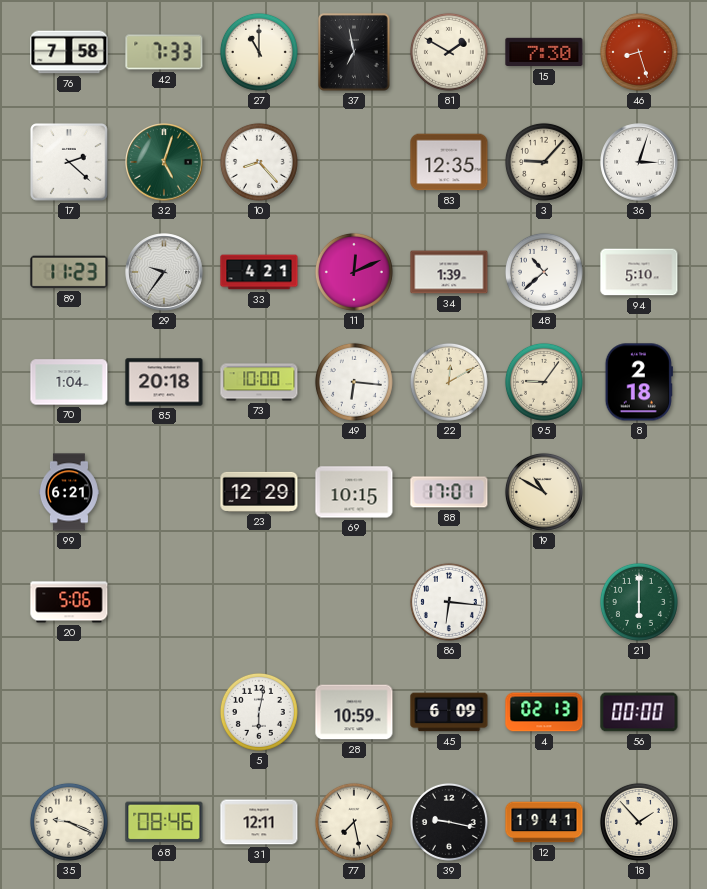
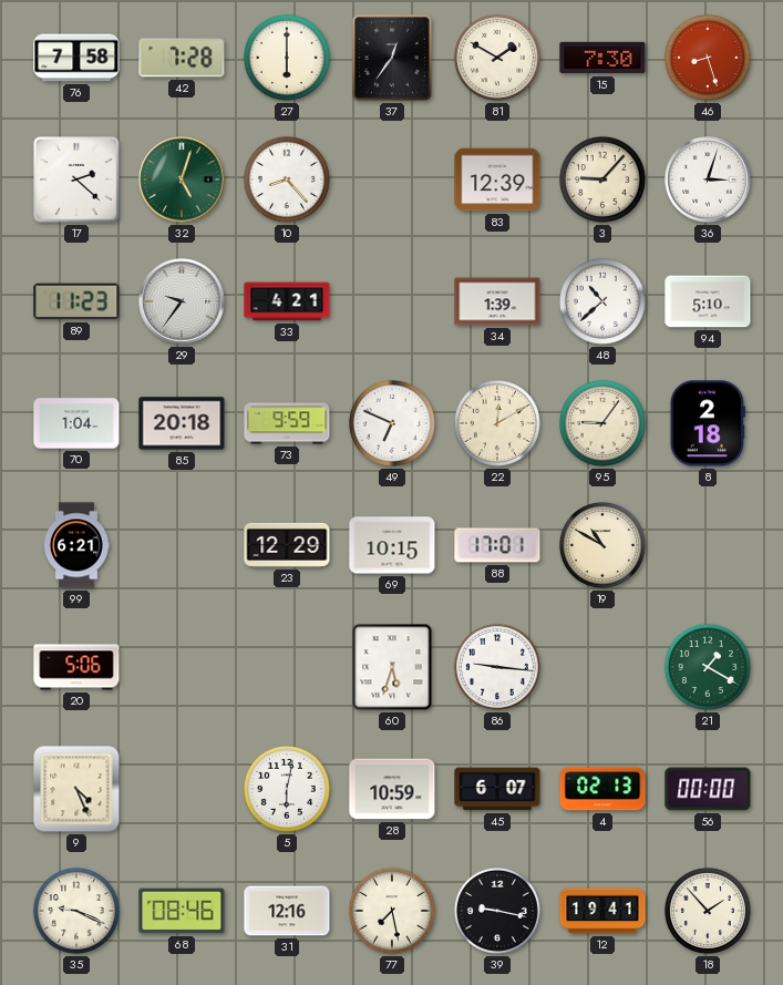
42: 7:33 -> 7:28 (182, 58)
27: 11:00 -> 6:00 (287, 58)
37: 6:58 -> 12:36 (393, 59)
83: 12:35 -> 12:39 (497, 179)
11: 12:11 -> none (354, 272)
73: 10:00 -> 9:59 (287, 423)
49: 6:16 -> 6:49 (392, 423)
60: none -> 5:33 (392, 667)
86: 6:16 -> 9:16 (497, 667)
21: 6:00 -> 1:20 (708, 667)
9: none -> 4:26 (76, 789)
45: 6:09 -> 6:07 (497, 789)
31: 12:11 -> 12:16 (287, 911)
